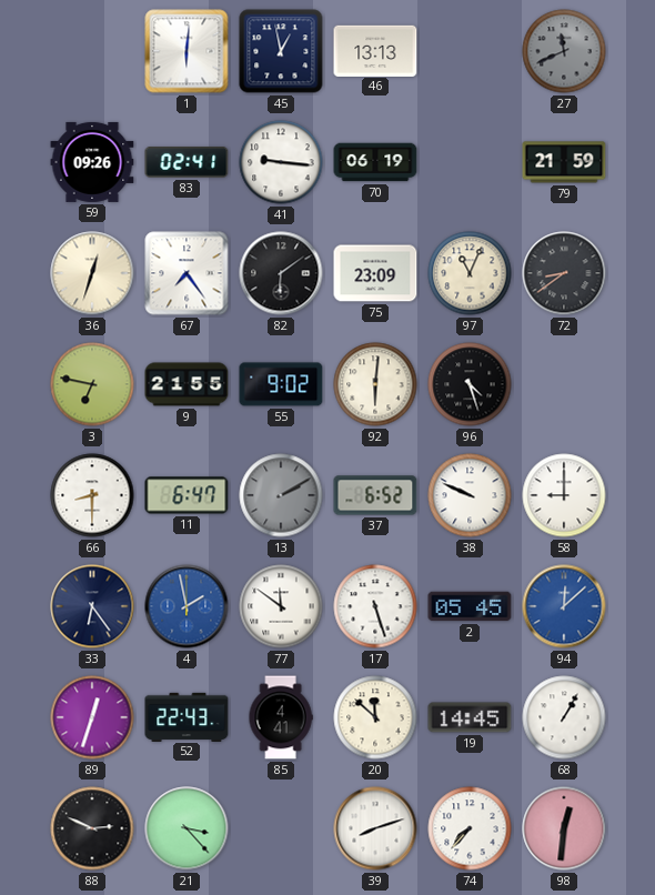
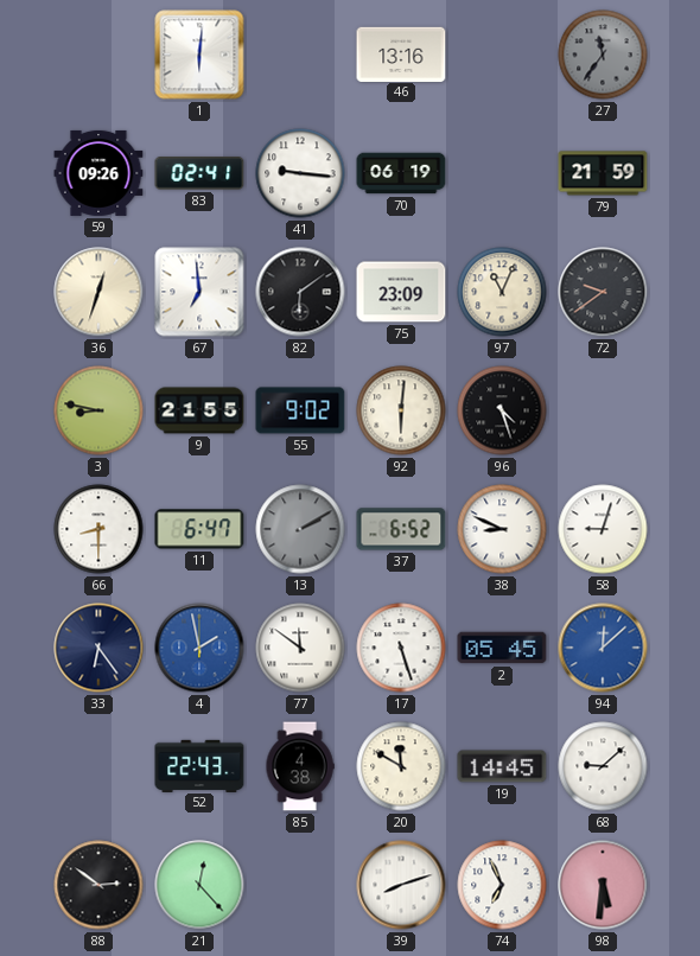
45: 12:58 -> none (281, 51)
46: 13:13 -> 13:16 (401, 53)
27: 11:41 -> 11:36 (603, 55)
67: 7:24 -> 6:59 (199, 292)
72: 8:39 -> 9:39 (603, 292)
3: 6:47 -> 8:47 (98, 410)
38: 9:49 -> 8:49 (502, 529)
58: 9:00 -> 9:03 (603, 529)
89: 12:33 -> none (92, 717)
85: 4:41 -> 4:38 (300, 766)
20: 11:52 -> 11:50 (401, 766)
68: 1:05 -> 9:08 (603, 766)
88: 2:49 -> 2:51 (98, 885)
21: 3:23 -> 12:23 (199, 885)
74: 7:37 -> 6:56 (502, 885)
98: 12:31 -> 5:31 (603, 885)
